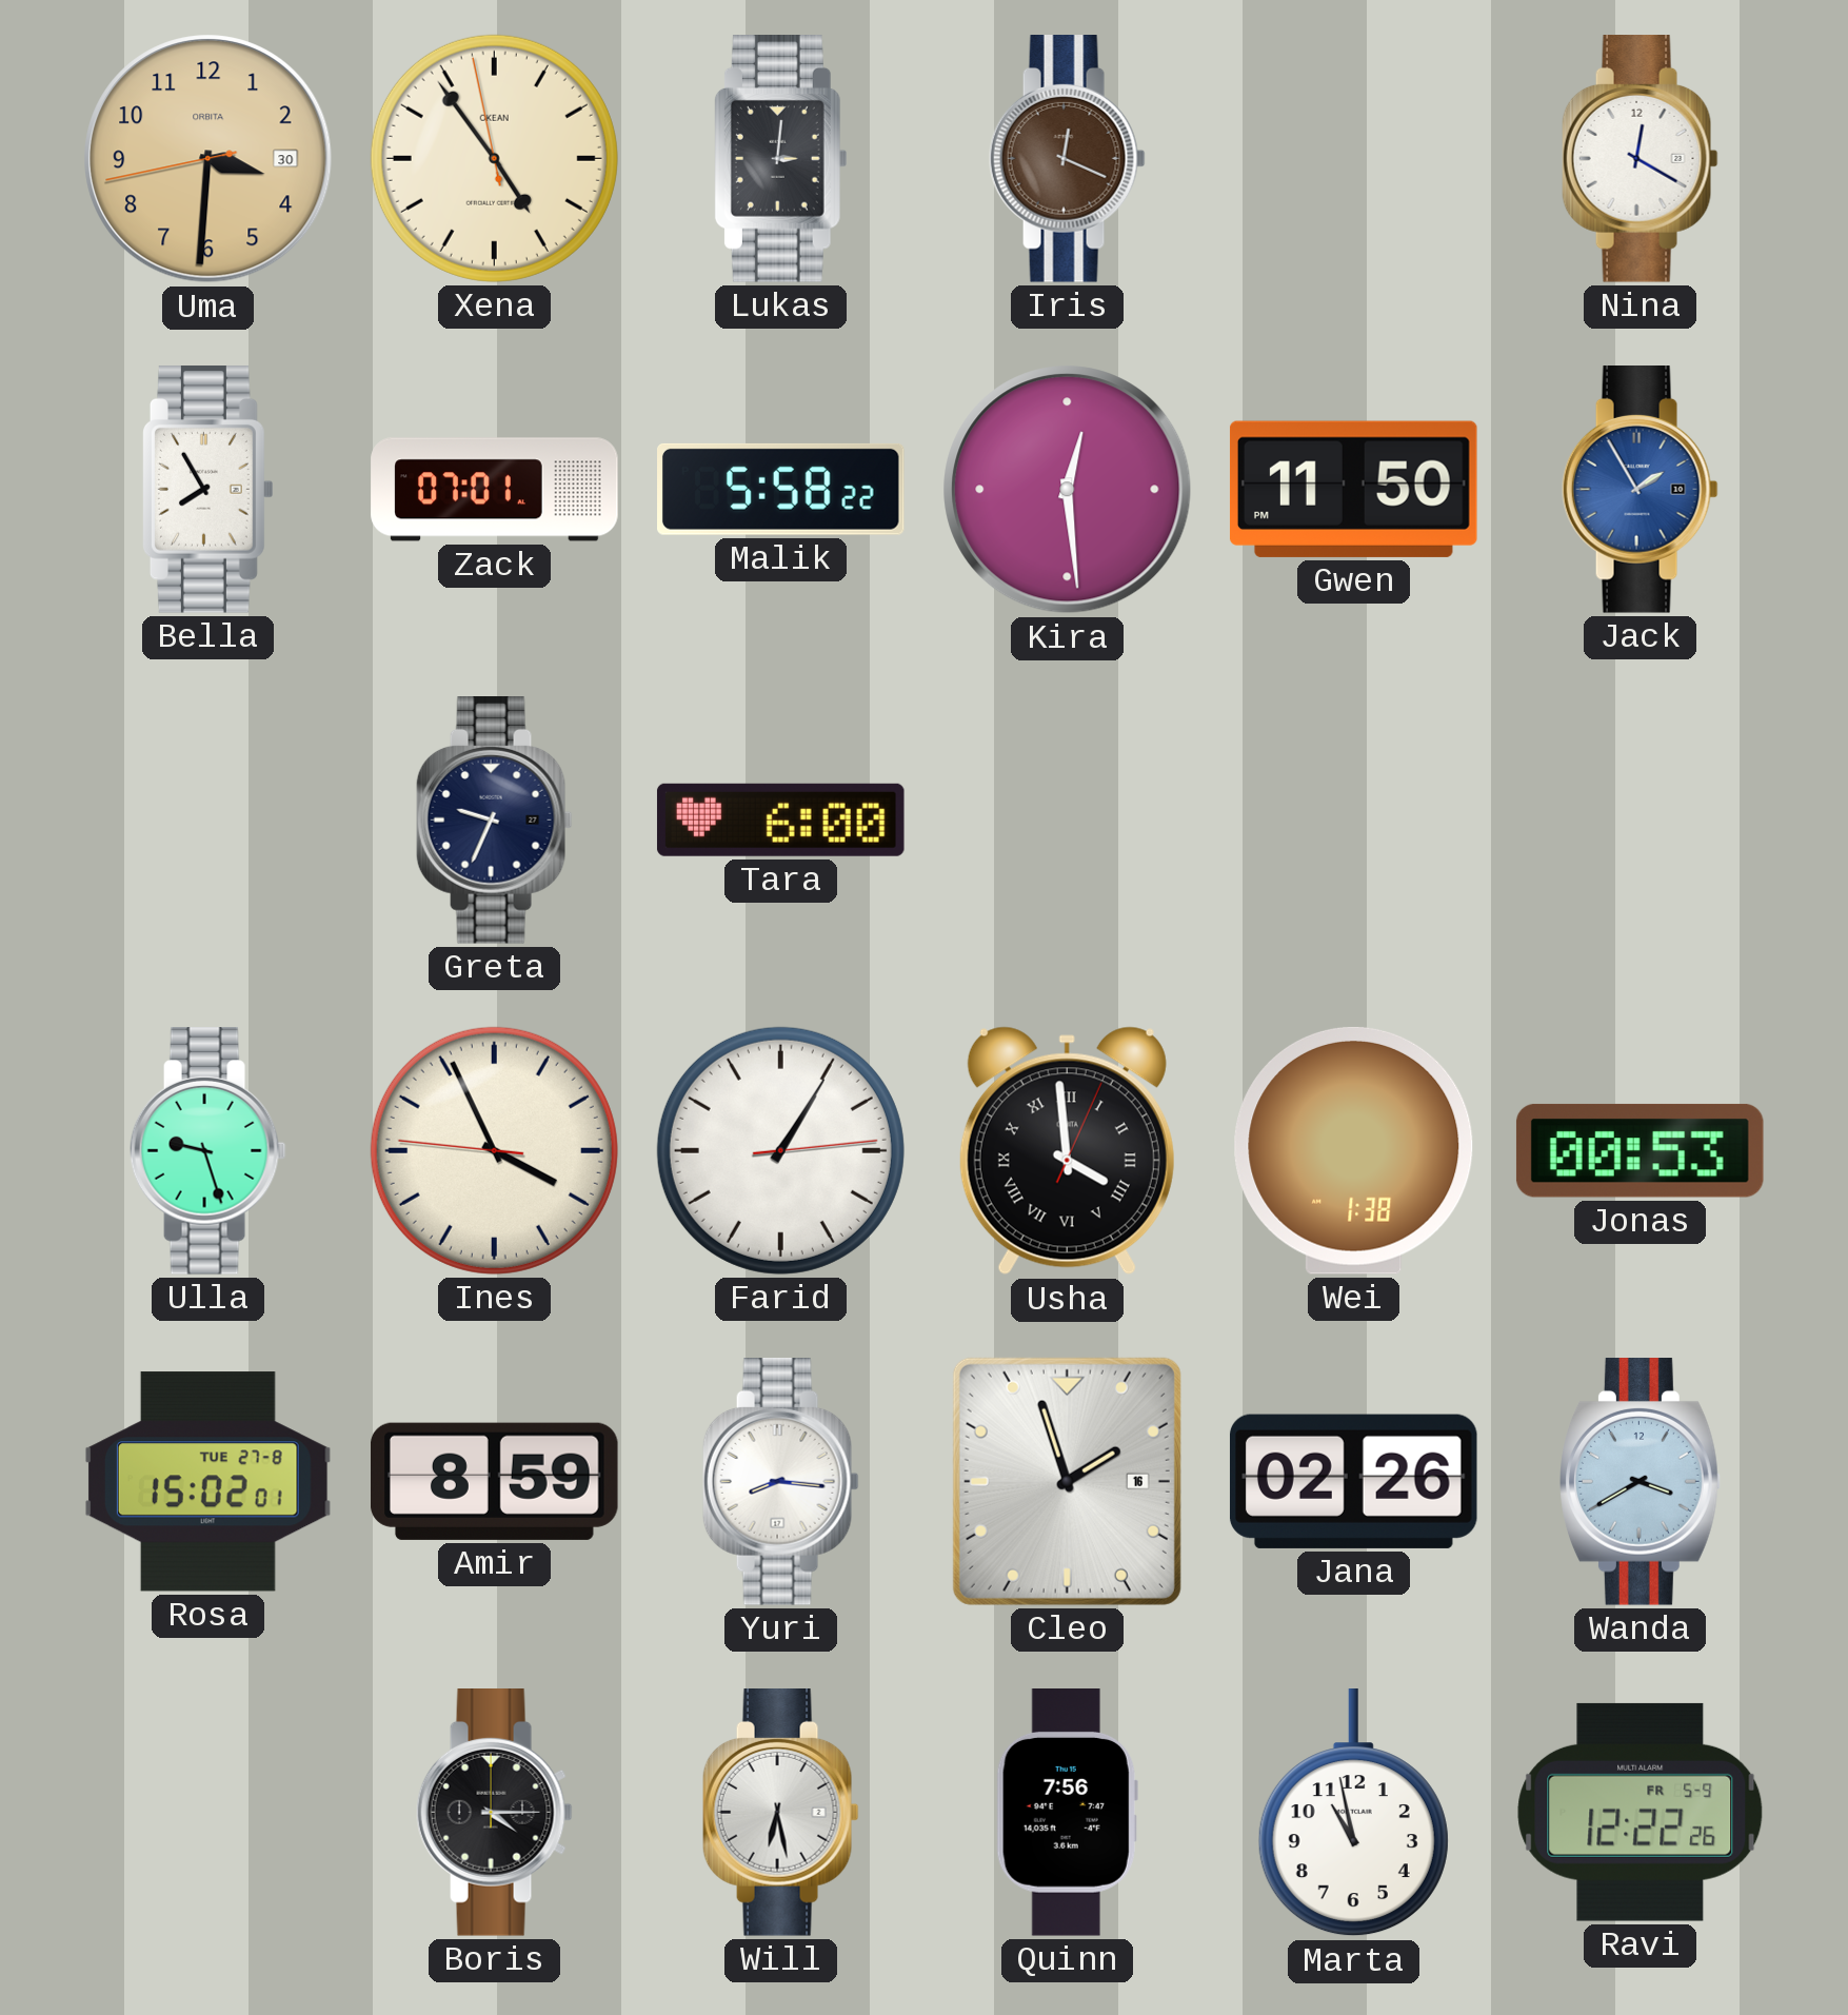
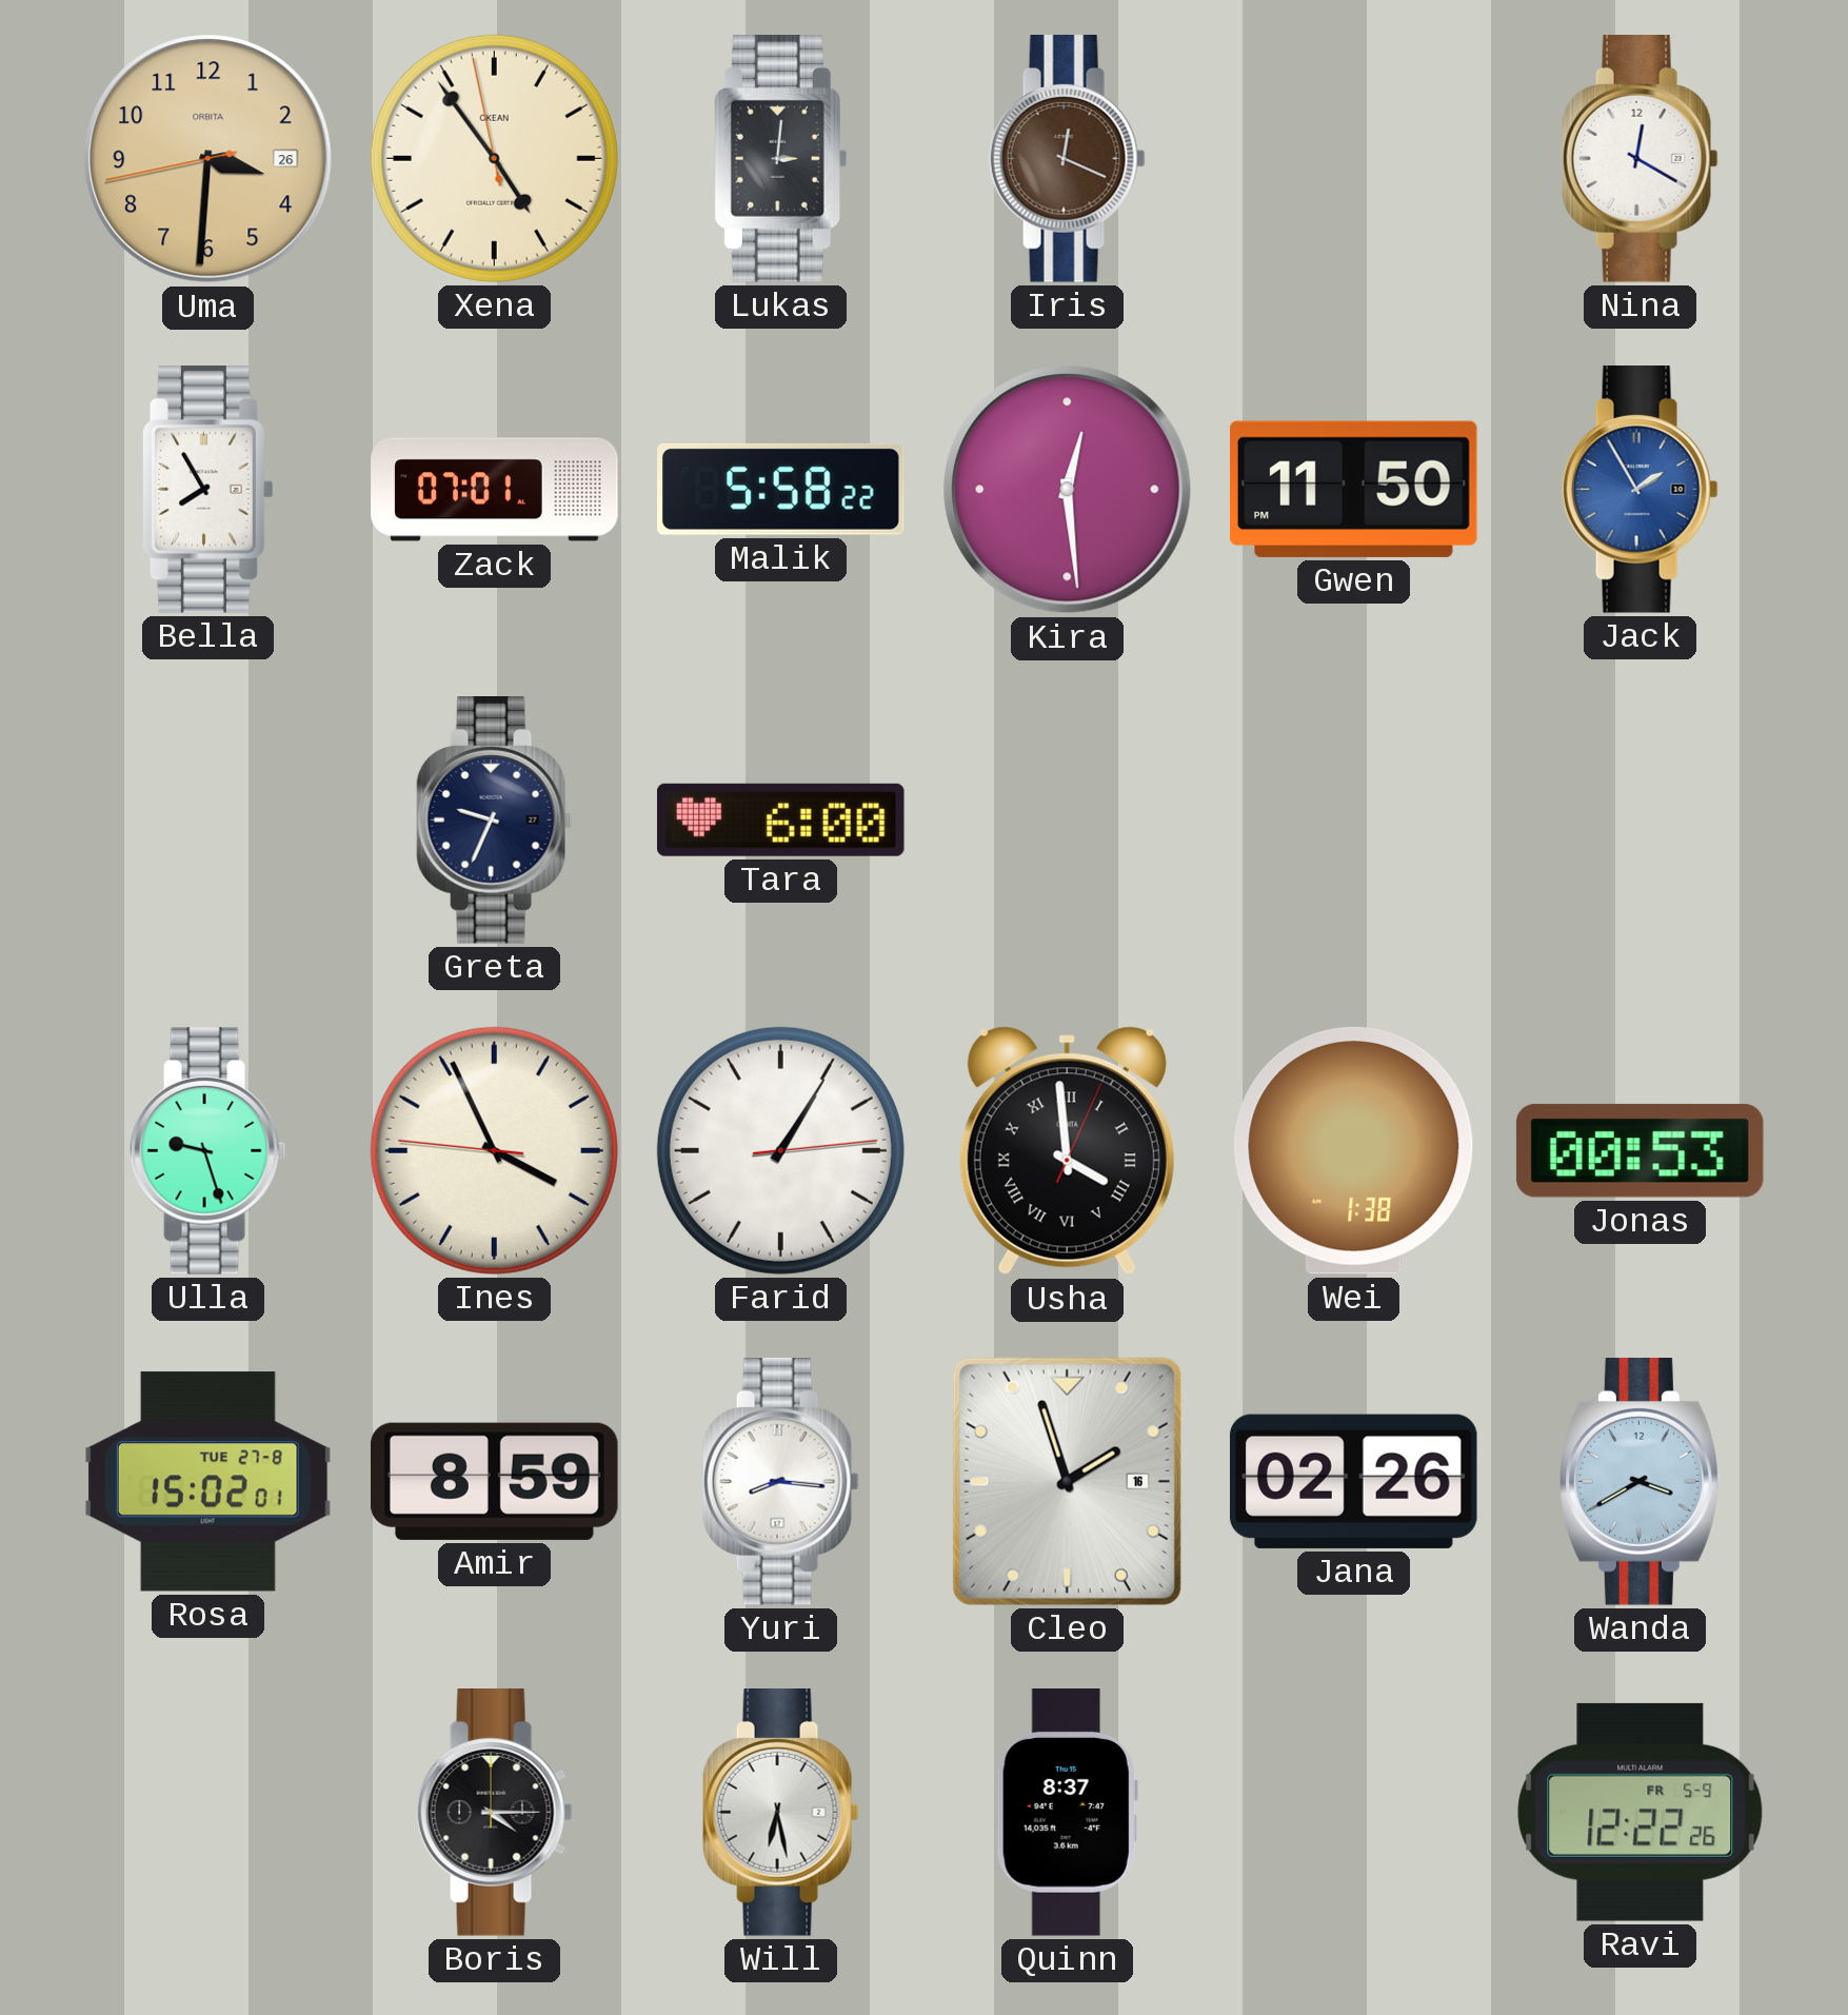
Uma date: 30 -> 26 (208, 159)
Quinn: 7:56 -> 8:37 (1067, 1813)
Marta: 10:58 -> none (1353, 1814)
